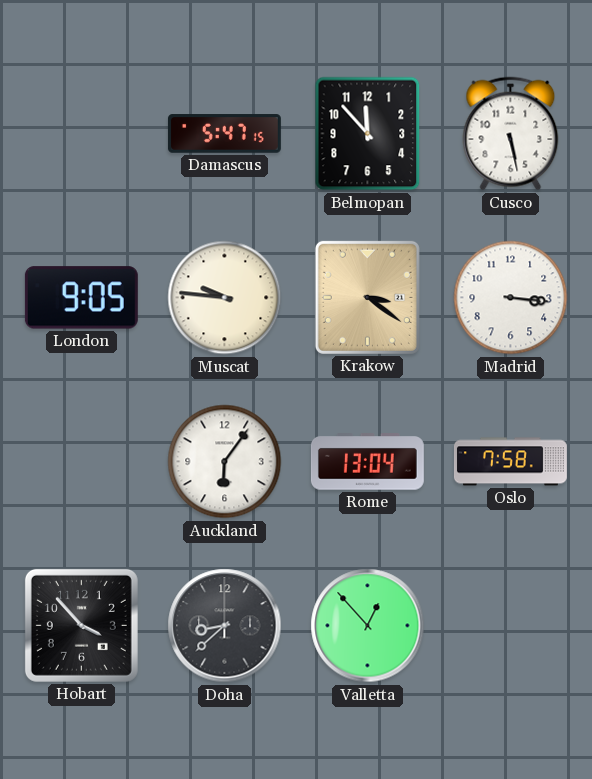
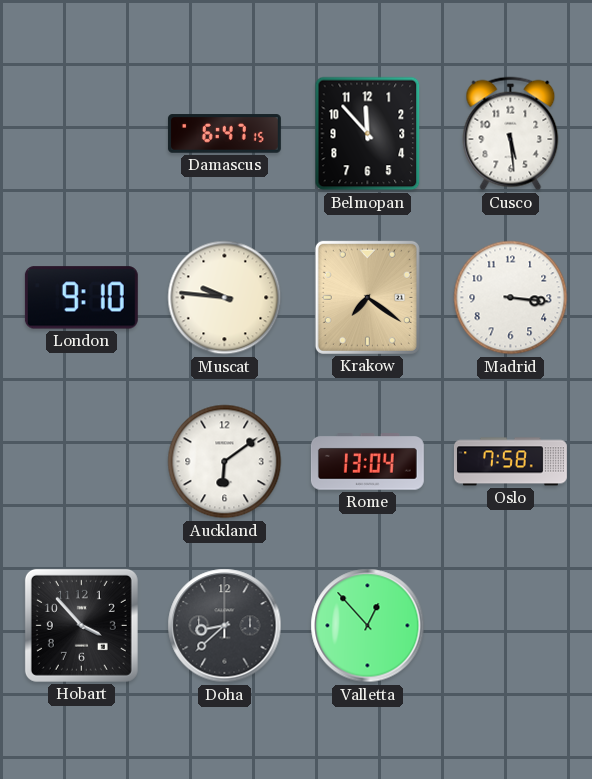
Damascus: 5:47 -> 6:47 (224, 134)
Cusco: 5:28 -> 5:29 (511, 134)
London: 9:05 -> 9:10 (81, 298)
Krakow: 3:21 -> 7:21 (367, 297)
Auckland: 6:06 -> 6:09 (225, 462)
